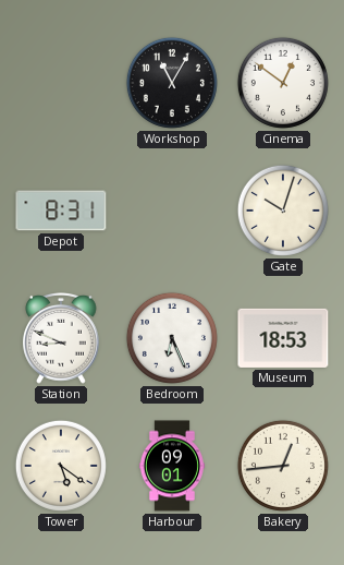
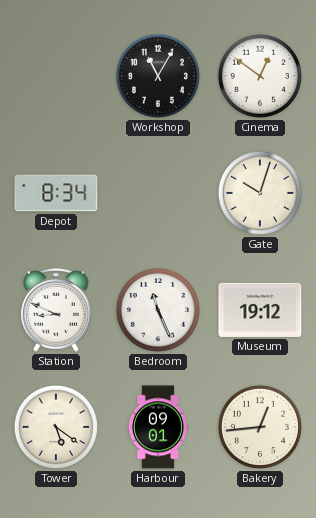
Depot: 8:31 -> 8:34 (56, 193)
Bedroom: 6:26 -> 11:26 (158, 310)
Museum: 18:53 -> 19:12 (260, 310)
